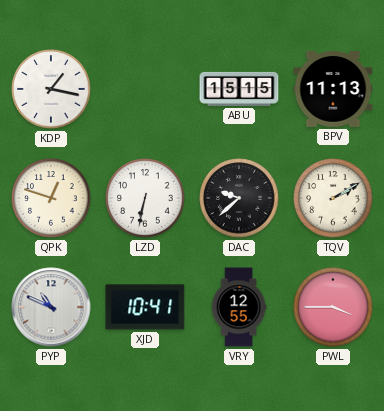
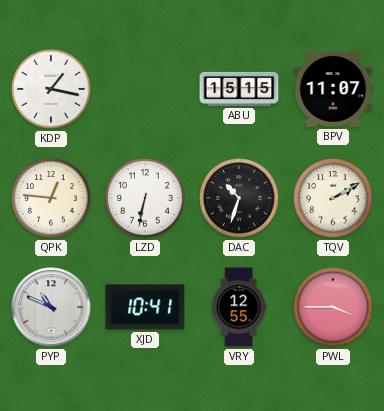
BPV: 11:13 -> 11:07 (333, 90)
QPK: 12:48 -> 12:46 (51, 198)
DAC: 9:38 -> 10:33 (239, 198)
